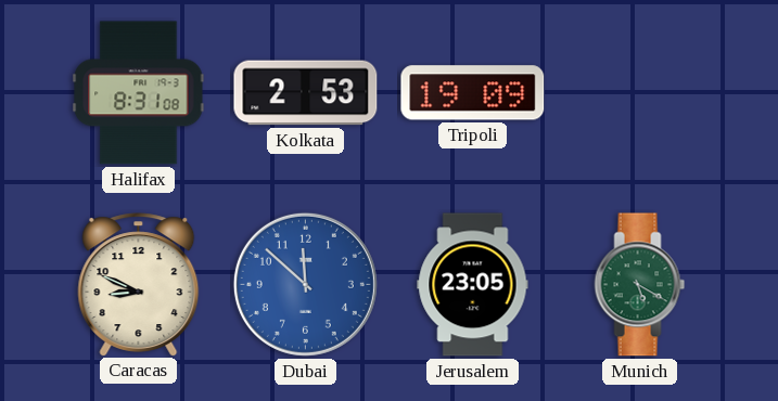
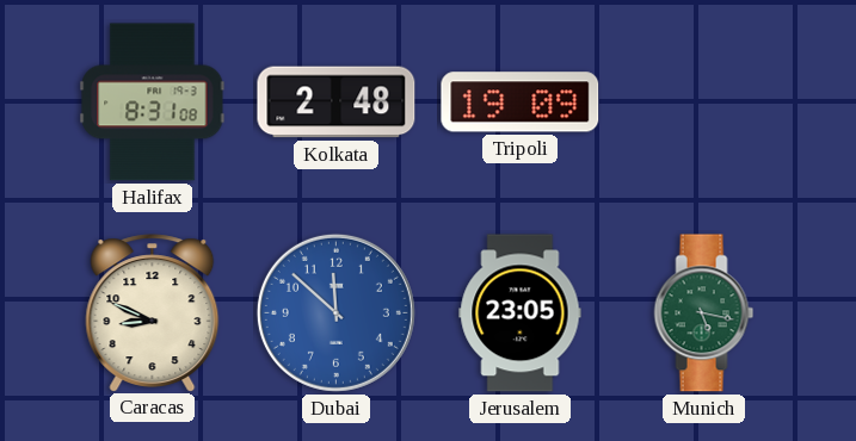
Kolkata: 2:53 -> 2:48 (337, 103)
Munich: 5:20 -> 5:17 (704, 313)
